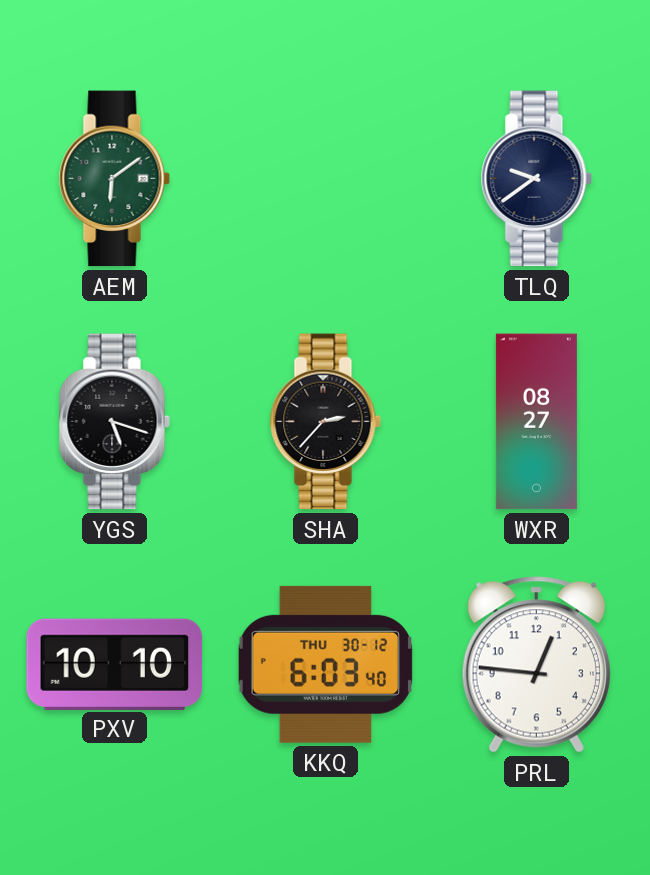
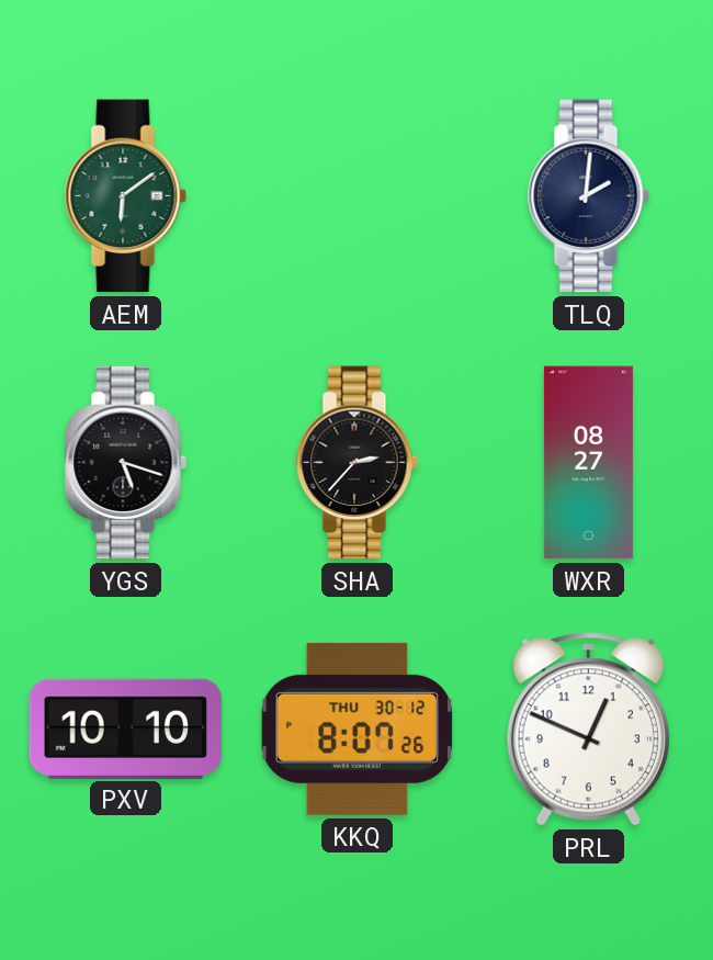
TLQ: 9:39 -> 2:01 (588, 196)
KKQ: 6:03 -> 8:07 (356, 729)
PRL: 12:46 -> 12:49 (588, 730)
